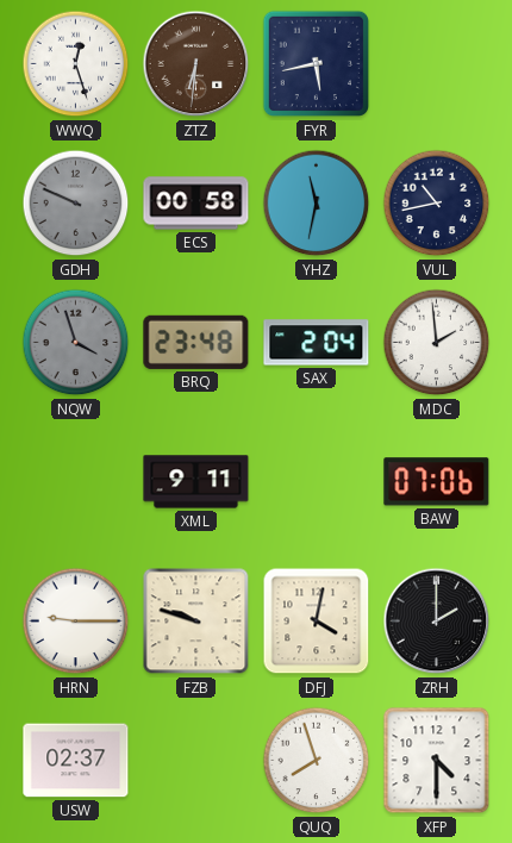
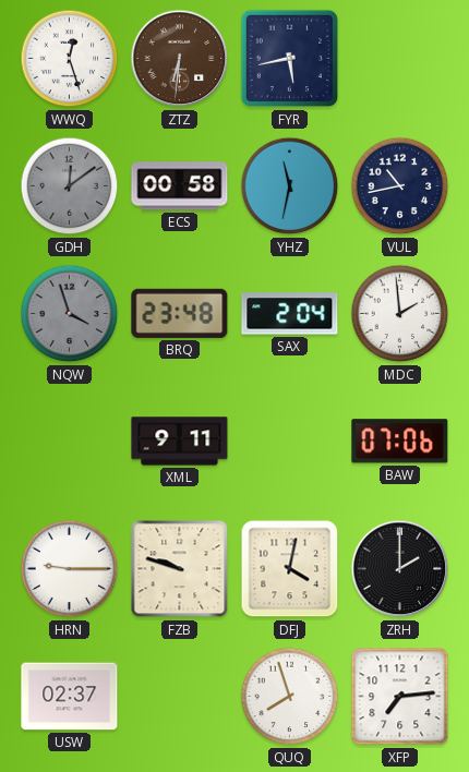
GDH: 9:49 -> 12:09 (70, 186)
XFP: 4:30 -> 7:14 (400, 697)
